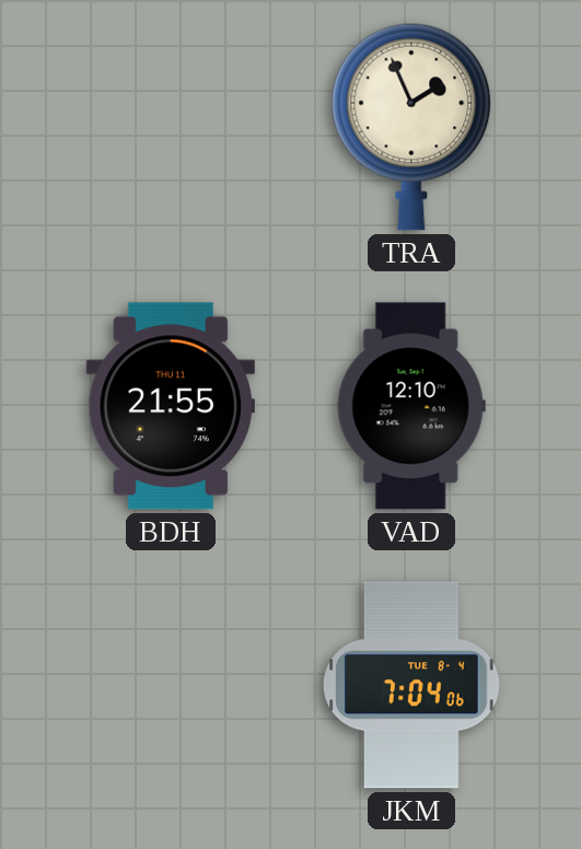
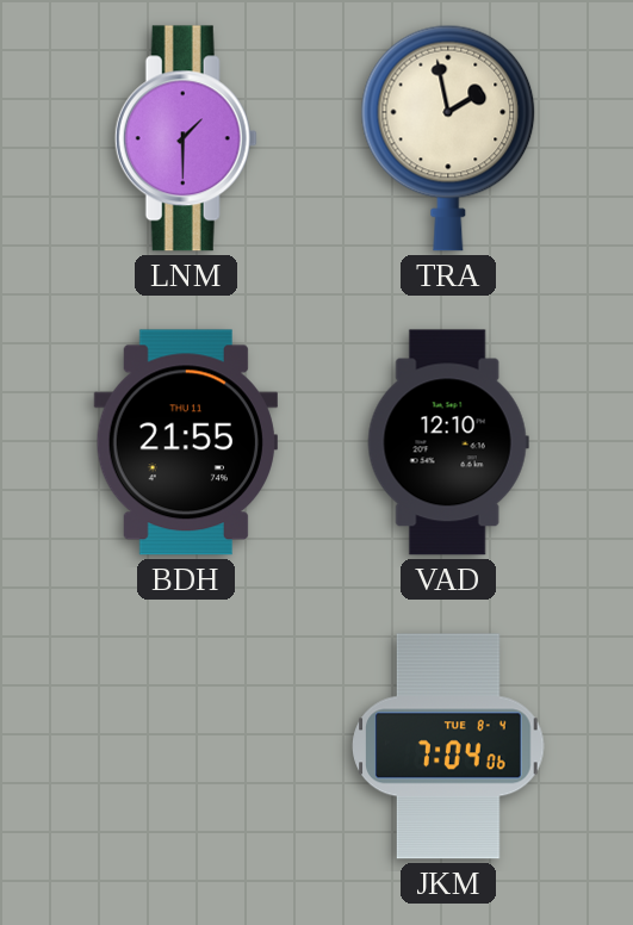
LNM: none -> 1:30 (186, 138)
TRA: 1:56 -> 1:58 (448, 138)
